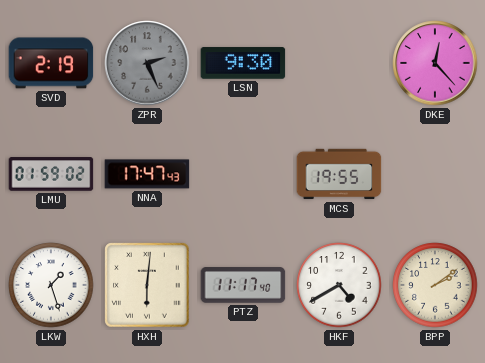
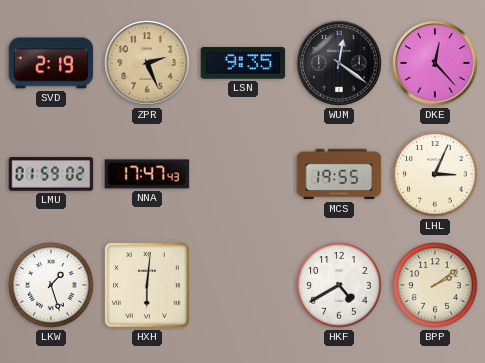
ZPR dial: grey -> champagne (147, 63)
LSN: 9:30 -> 9:35 (243, 63)
WUM: none -> 12:21 (339, 63)
LHL: none -> 3:04 (435, 174)
PTZ: 11:17 -> none (243, 285)
